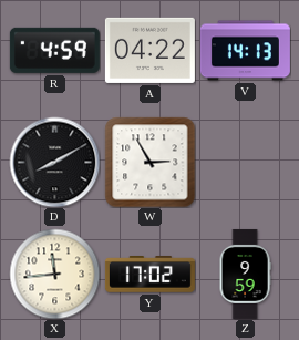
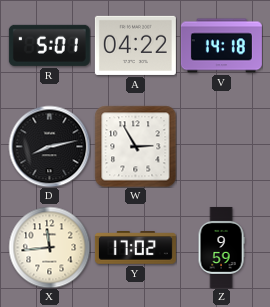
R: 4:59 -> 5:01 (49, 45)
V: 14:13 -> 14:18 (221, 46)
D: 8:10 -> 8:13 (49, 146)
